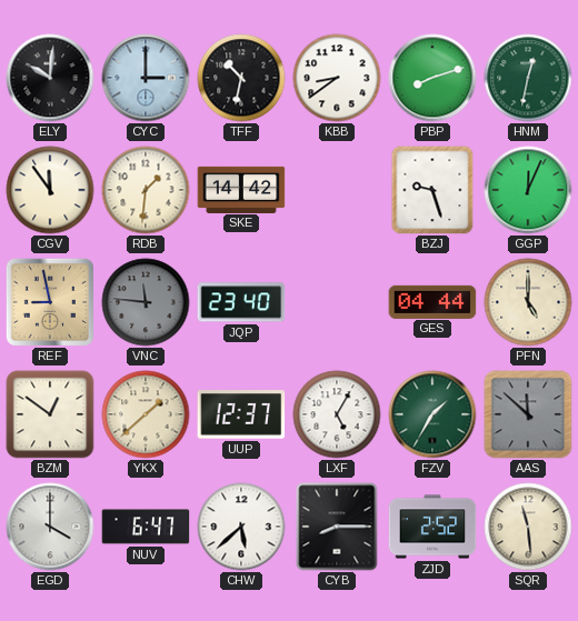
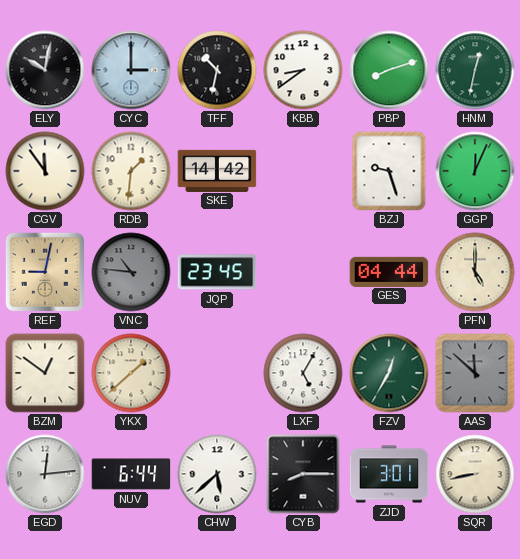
ELY: 10:01 -> 10:02 (45, 70)
REF: 8:58 -> 9:02 (45, 272)
VNC: 11:46 -> 10:46 (131, 272)
JQP: 23:40 -> 23:45 (217, 272)
UUP: 12:37 -> none (241, 414)
FZV: 1:35 -> 12:35 (389, 373)
EGD: 4:00 -> 12:14 (45, 474)
NUV: 6:47 -> 6:44 (131, 474)
ZJD: 2:52 -> 3:01 (389, 474)
SQR: 11:29 -> 8:43 (475, 474)
